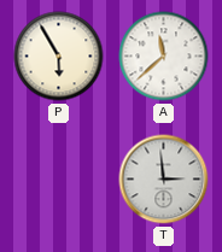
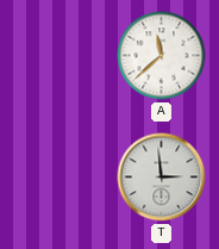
P: 5:55 -> none (59, 57)
